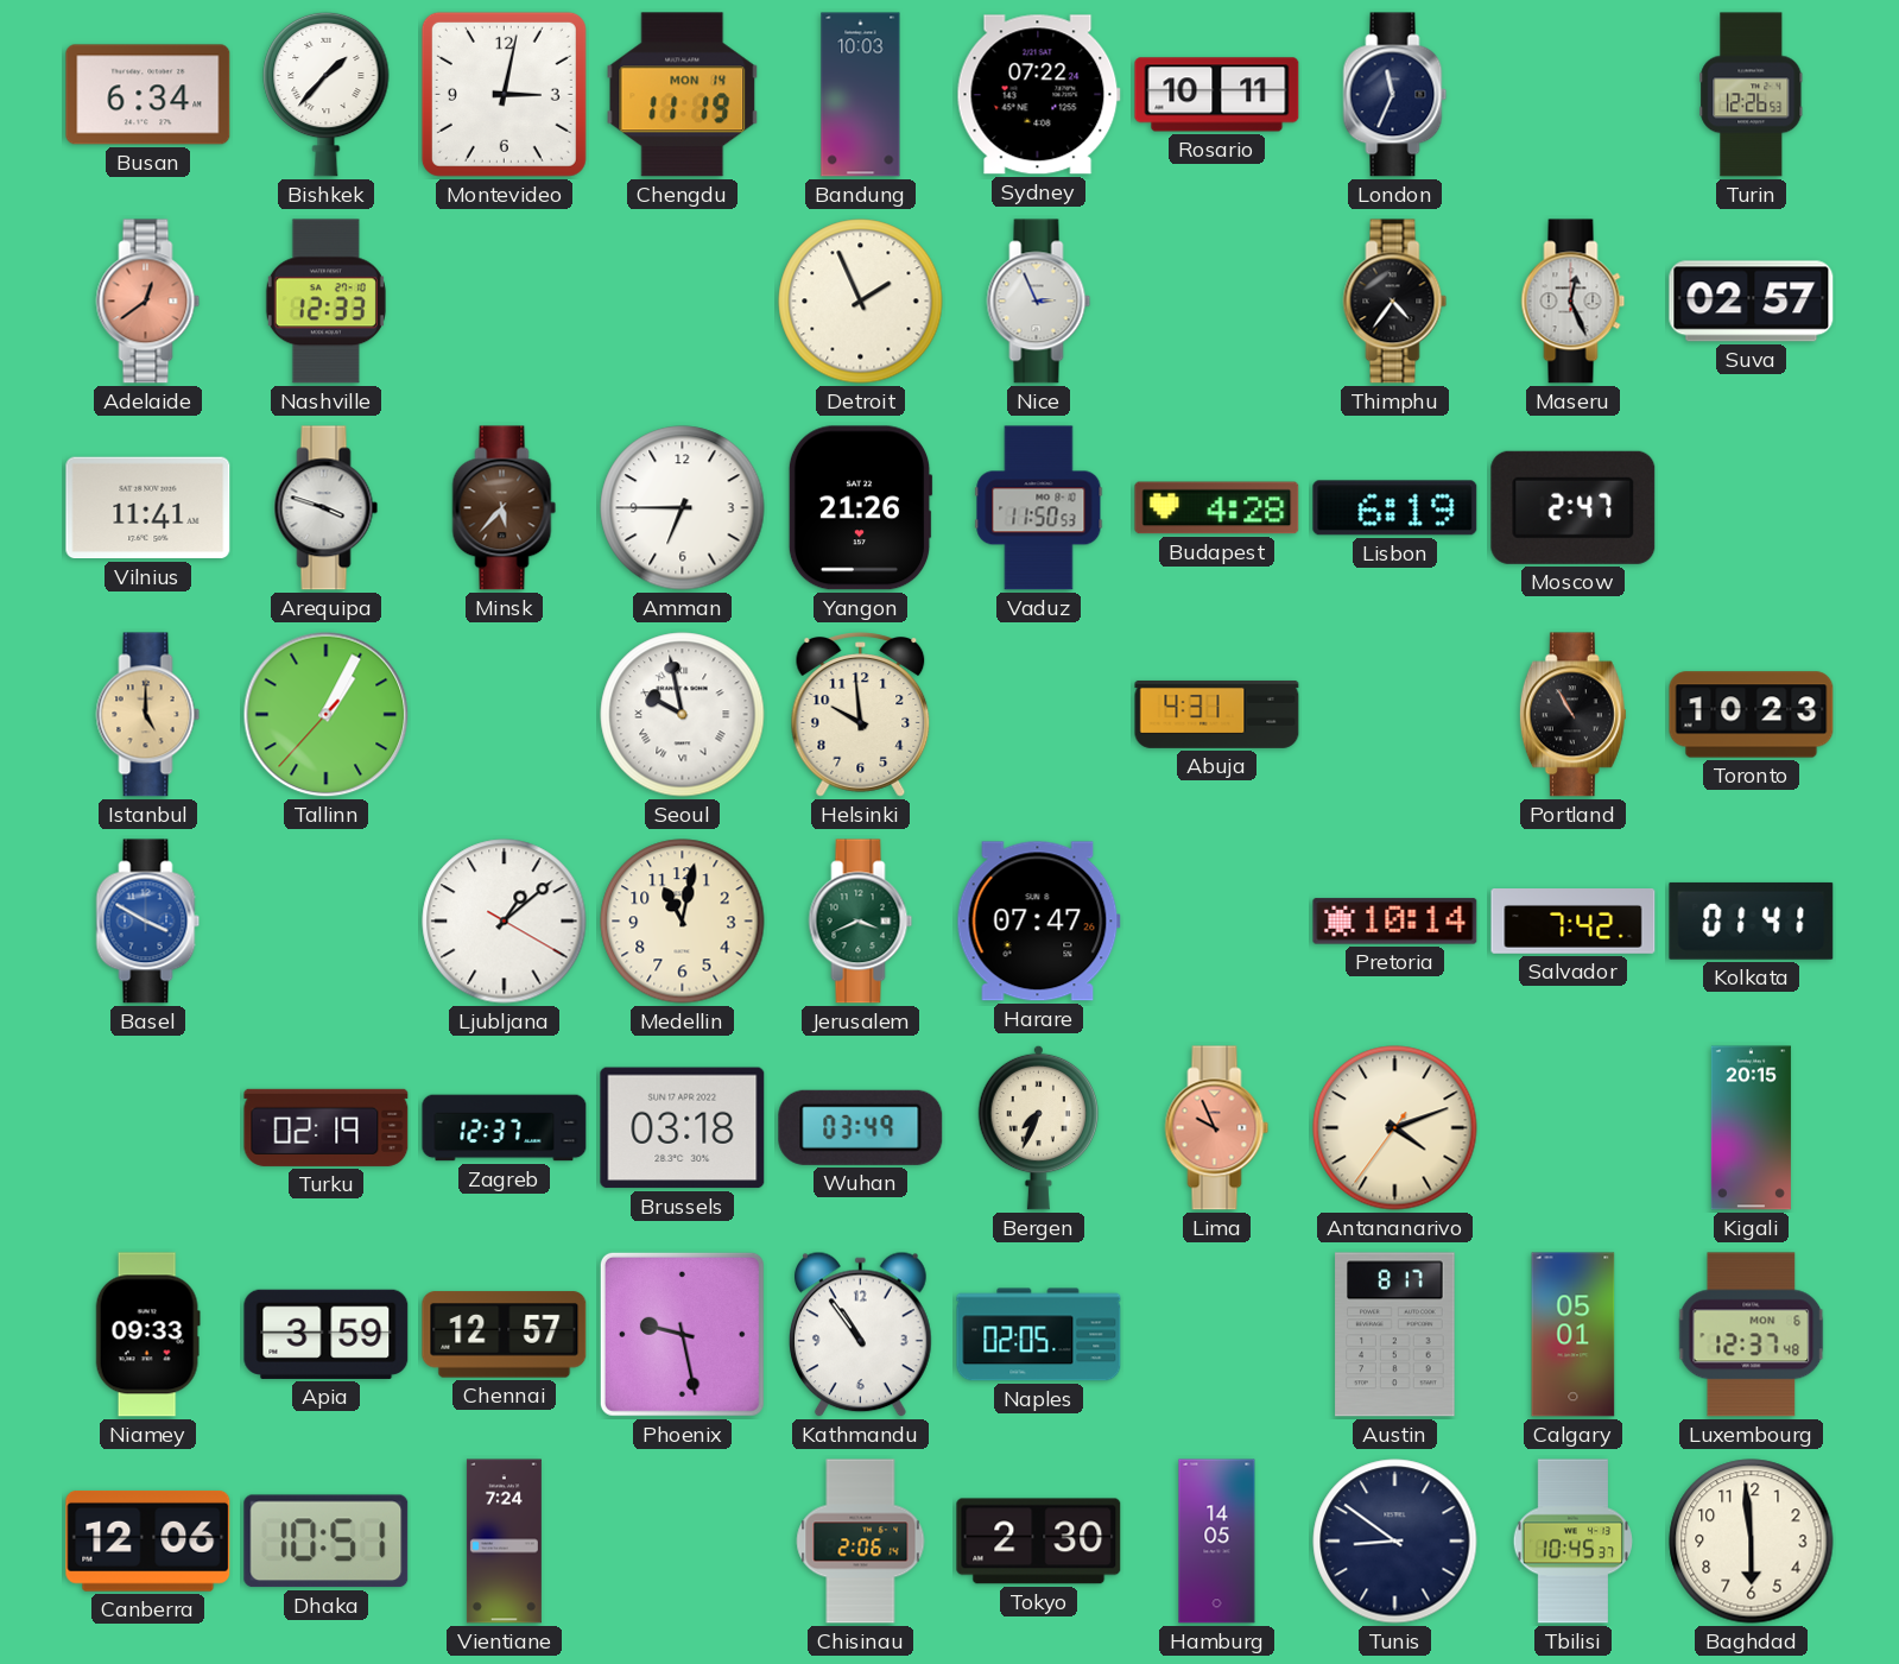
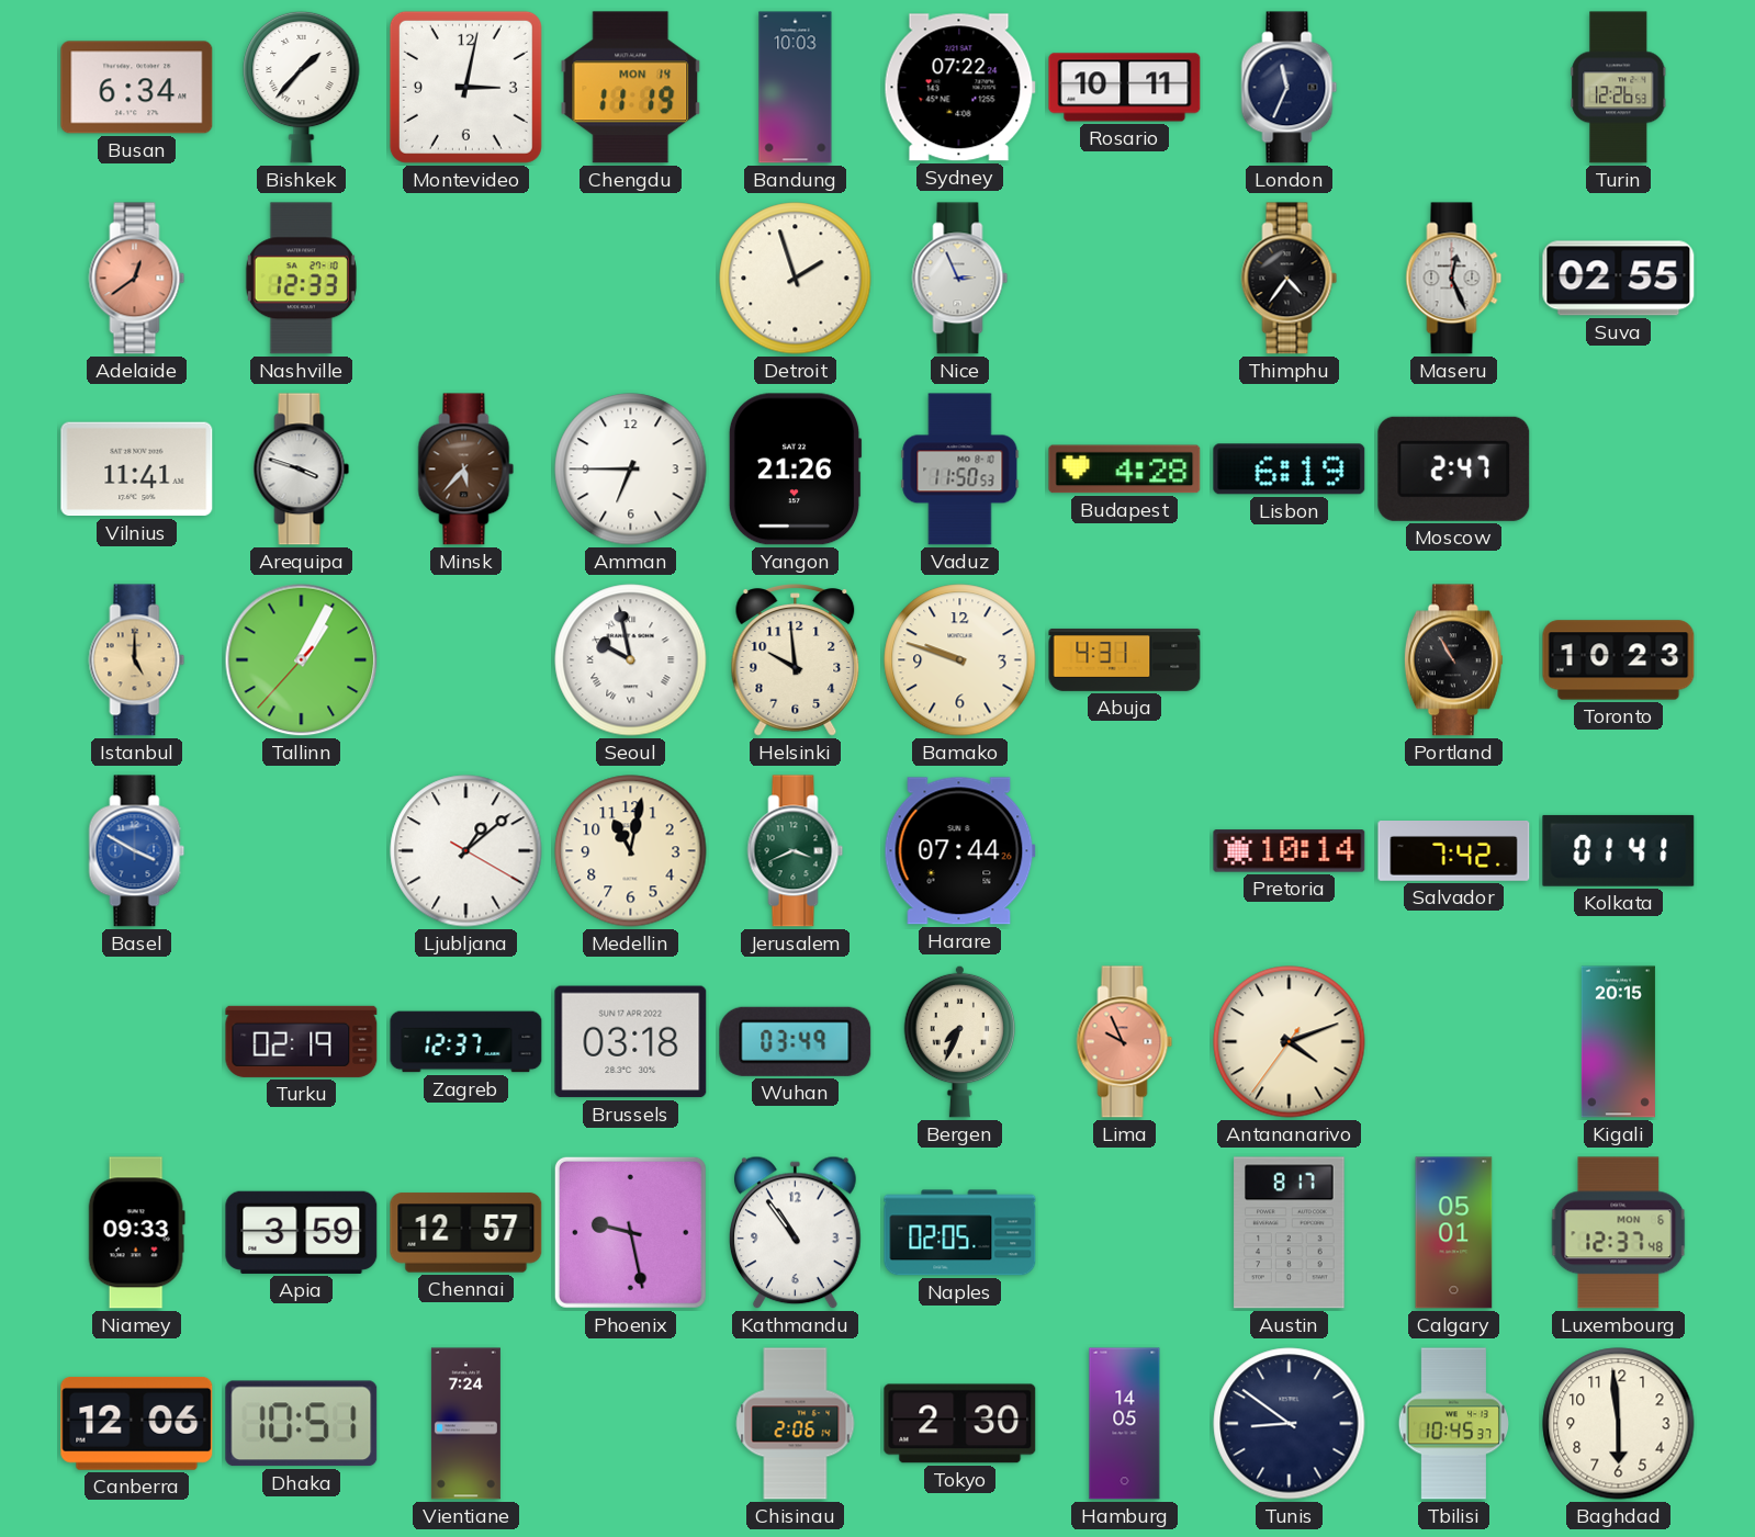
Detroit: 1:56 -> 1:57 (796, 279)
Suva: 02:57 -> 02:55 (1619, 279)
Bamako: none -> 9:48 (960, 660)
Harare: 07:47 -> 07:44 (959, 851)
